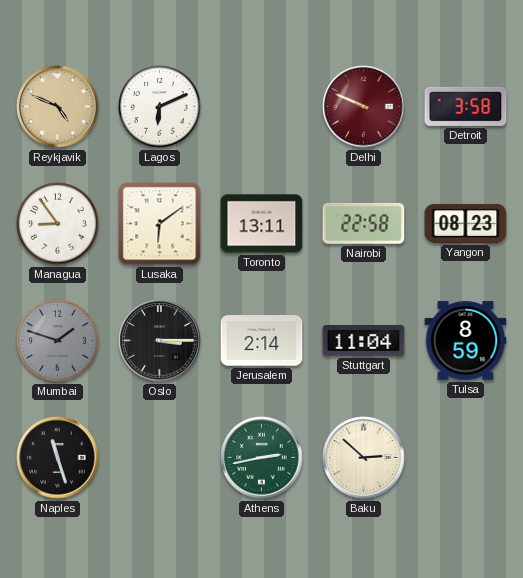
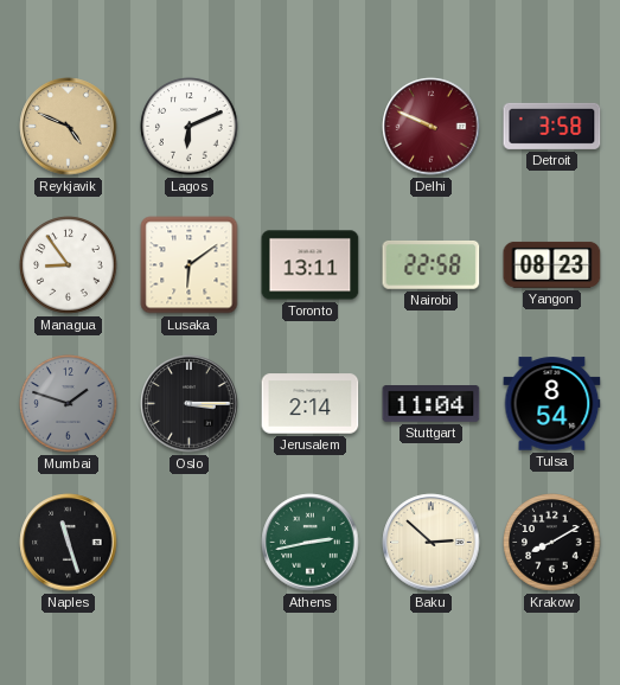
Tulsa: 8:59 -> 8:54 (552, 404)
Krakow: none -> 8:10 (552, 543)
